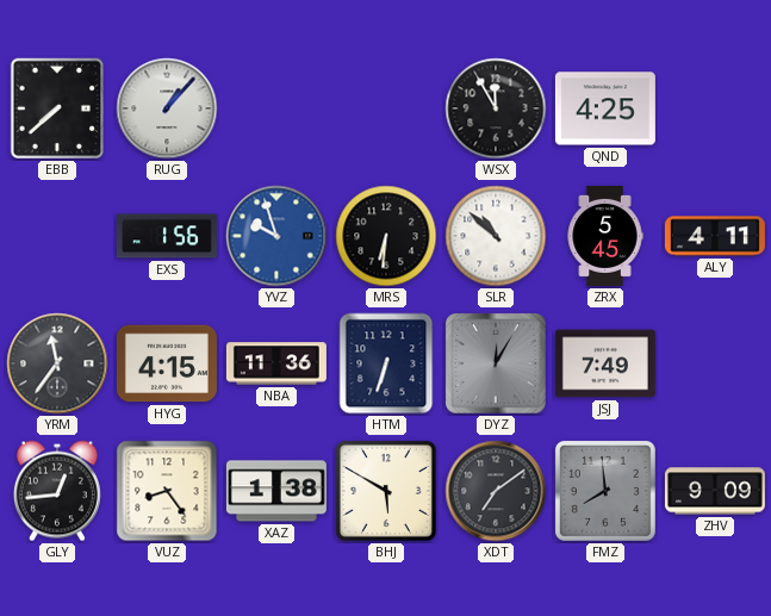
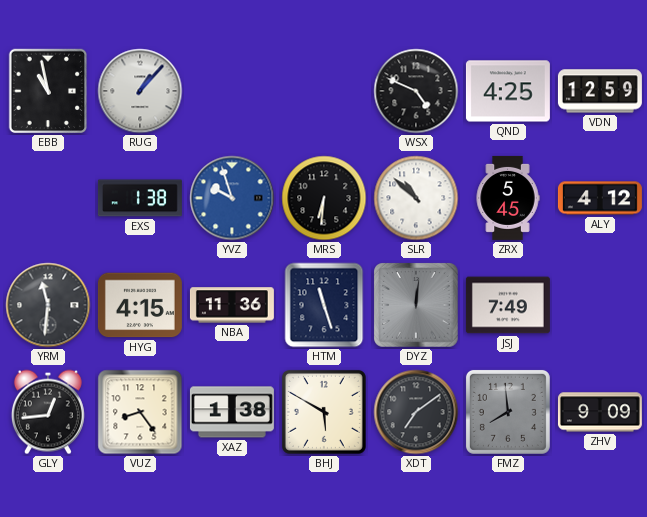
EBB: 7:38 -> 10:58 (48, 91)
WSX: 11:55 -> 4:49 (416, 91)
VDN: none -> 12:59 (600, 91)
EXS: 1:56 -> 1:38 (140, 198)
ALY: 4:11 -> 4:12 (600, 198)
YRM: 11:36 -> 11:31 (48, 305)
HTM: 6:33 -> 11:27 (324, 305)
DYZ: 12:05 -> 12:01 (417, 306)
